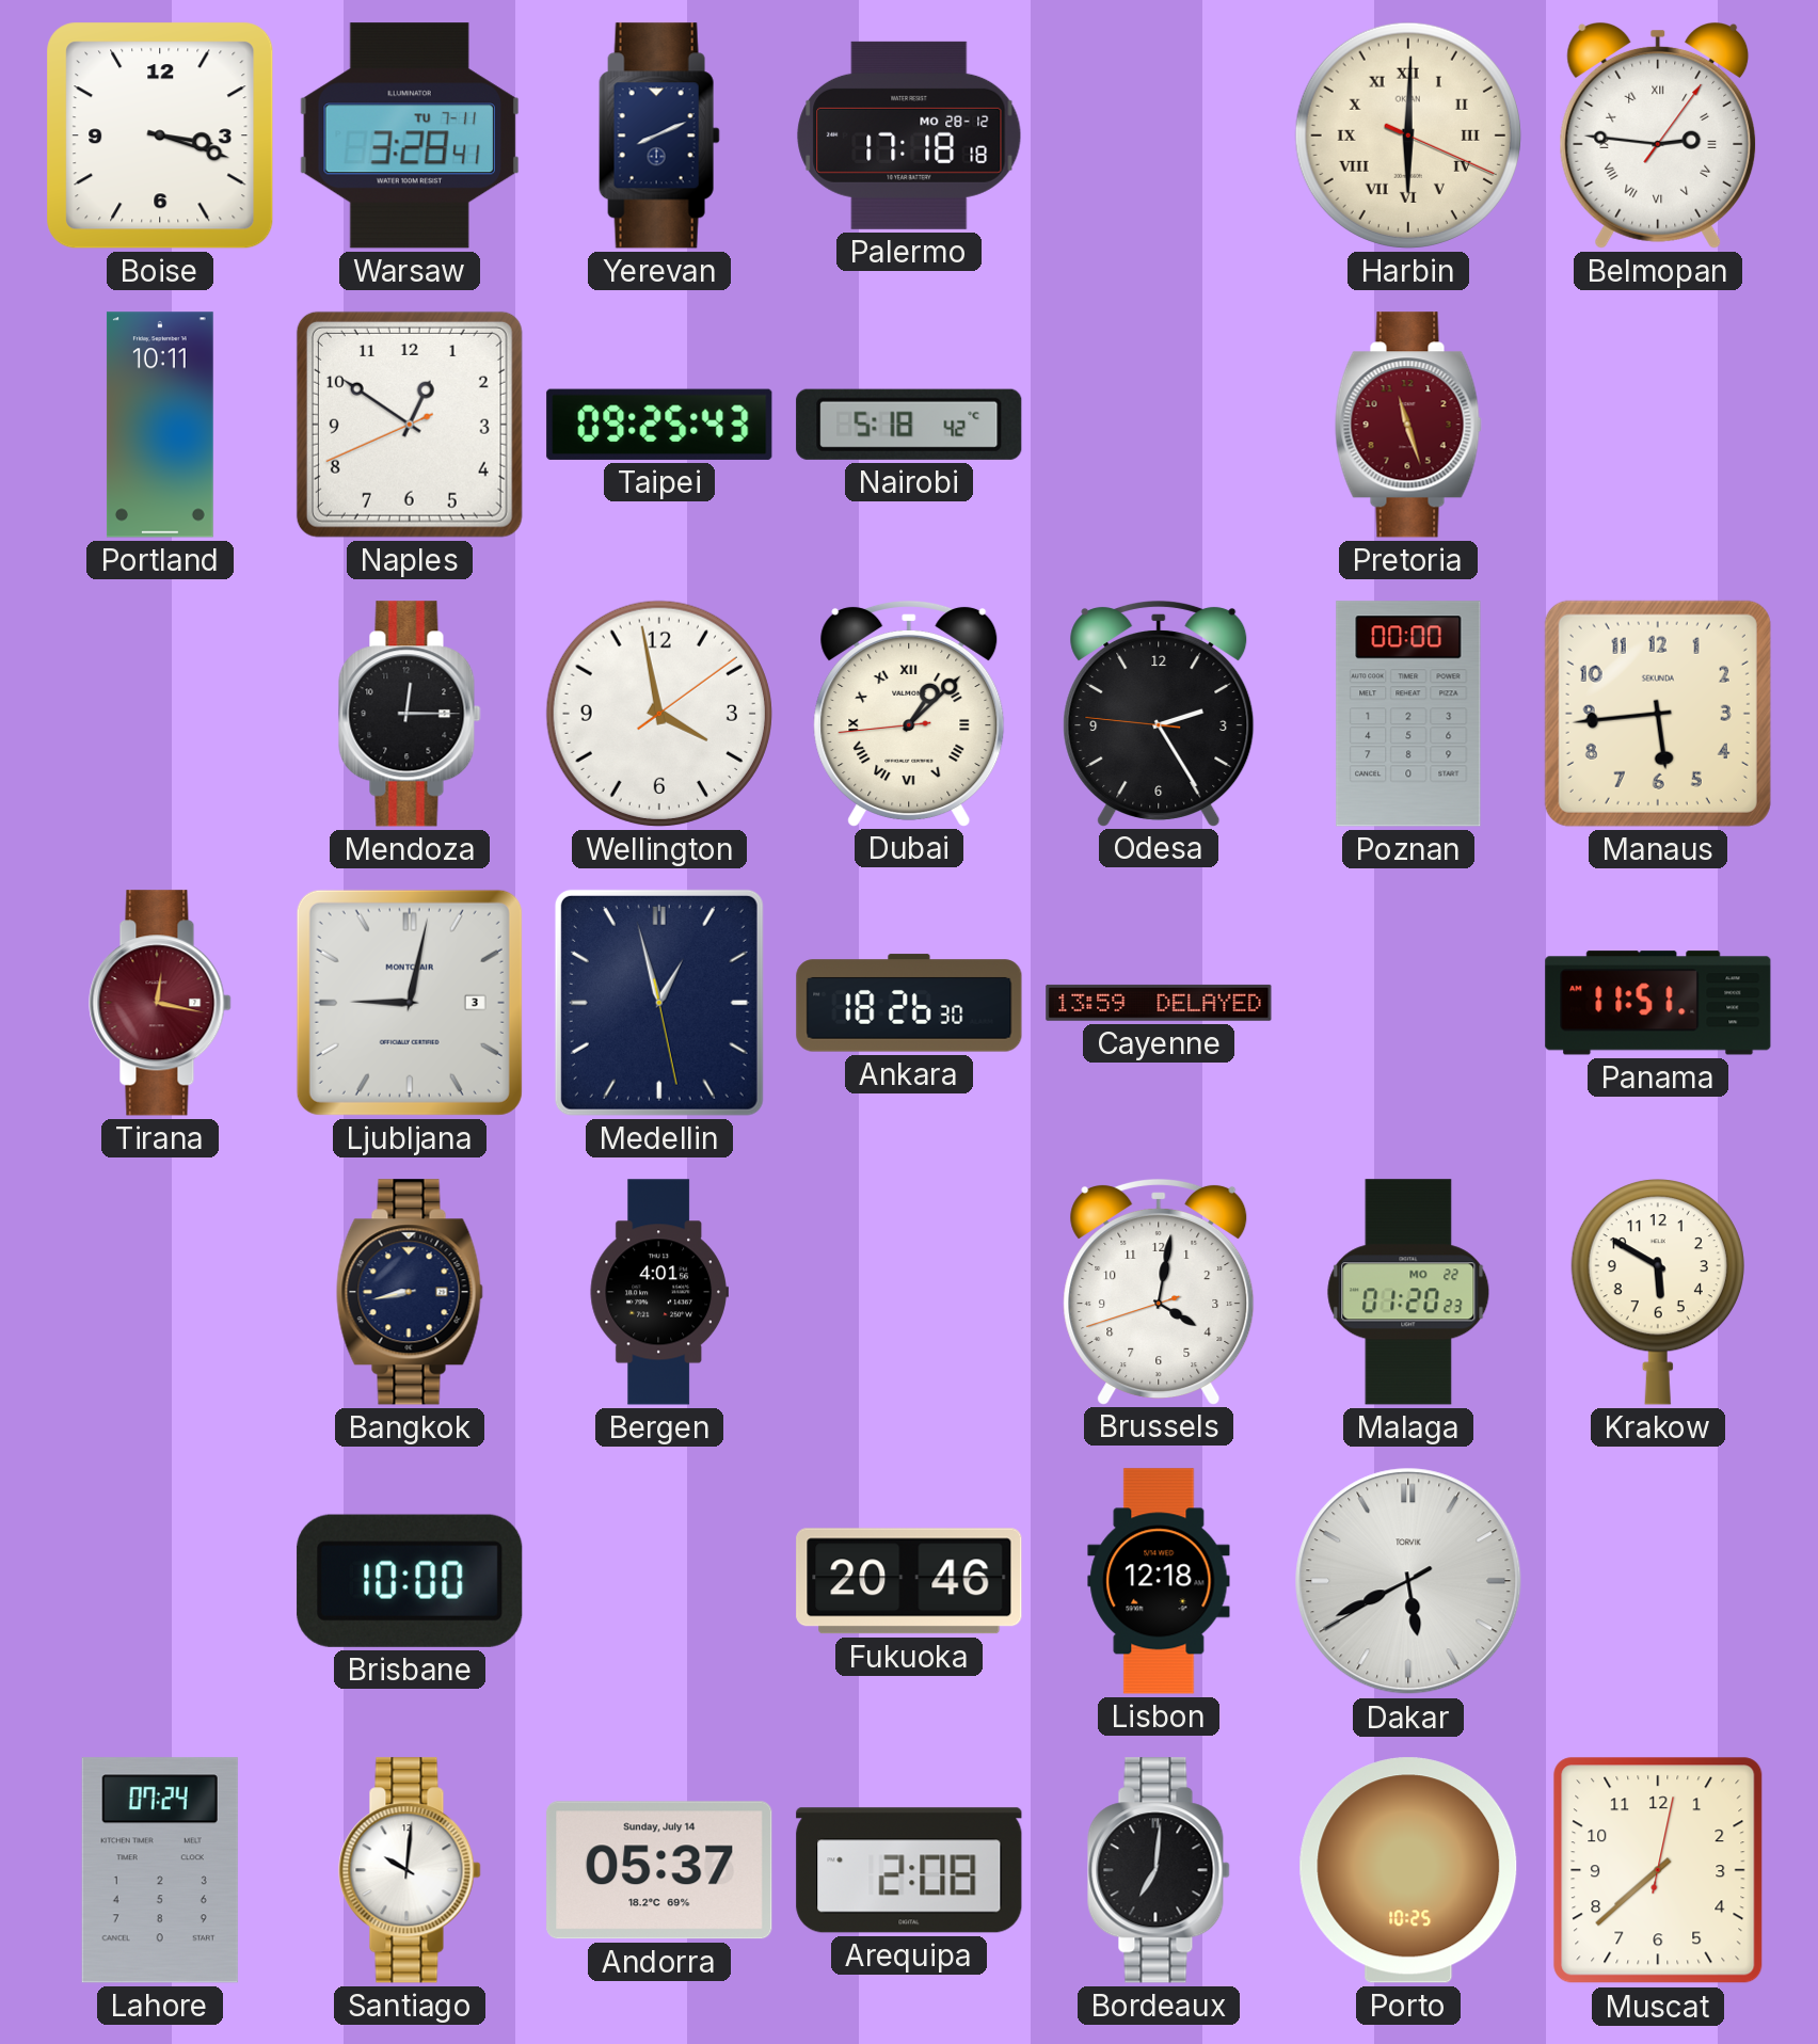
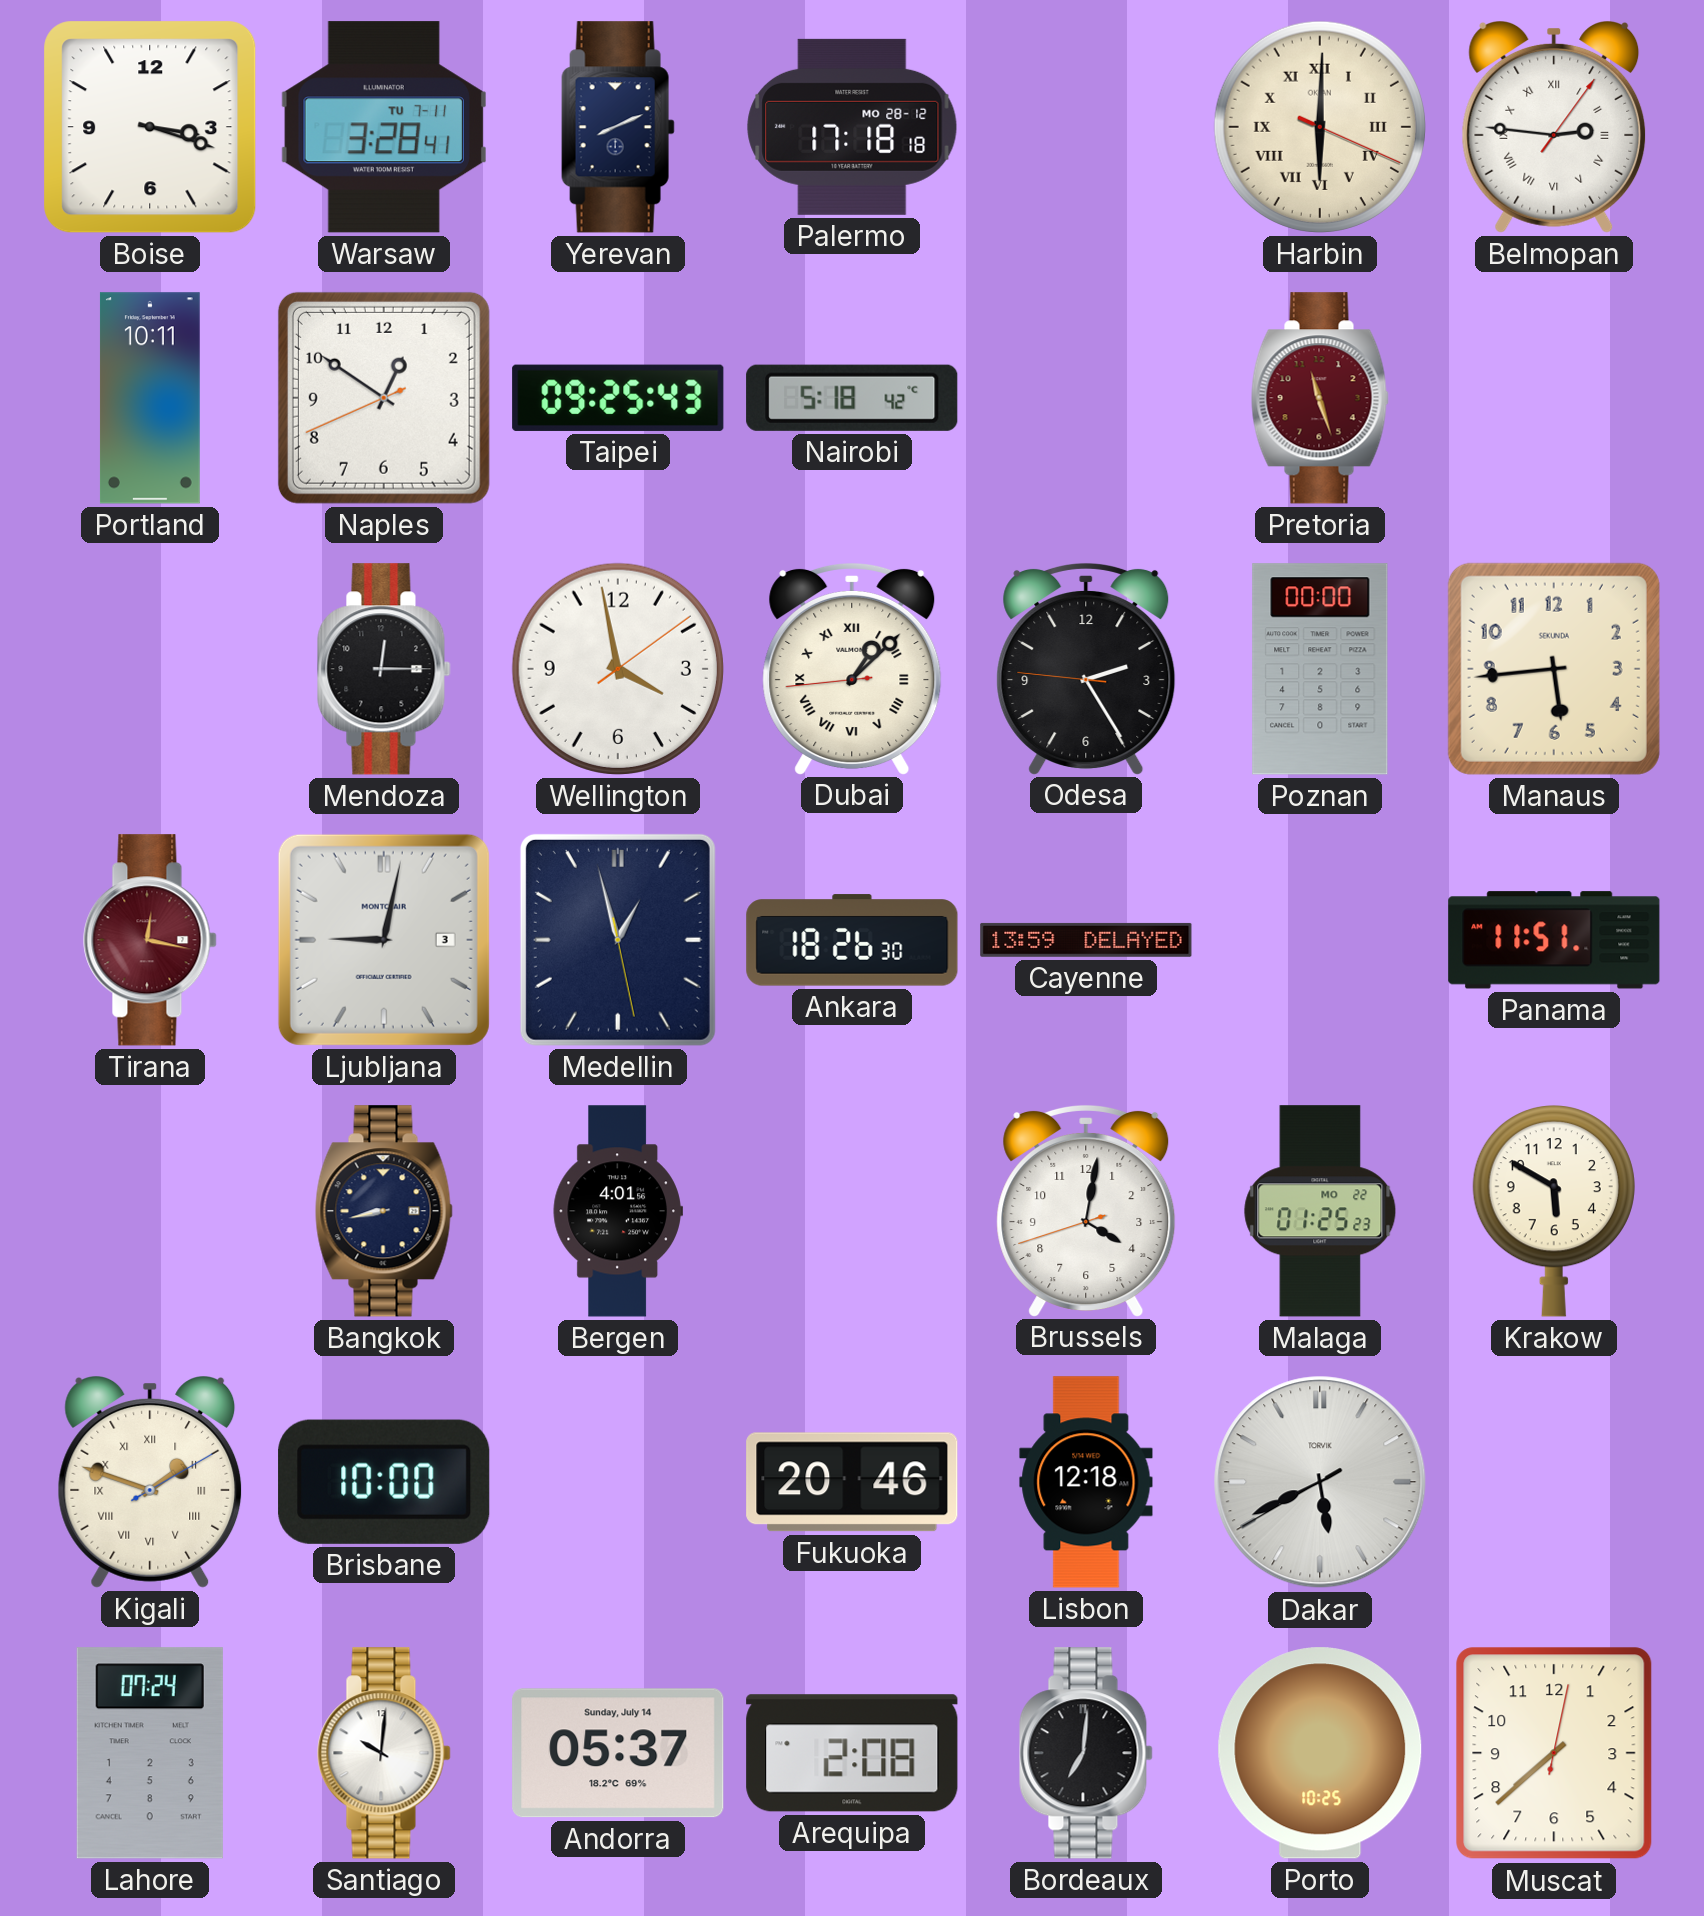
Malaga: 01:20 -> 01:25 (1320, 1211)
Kigali: none -> 1:48 (150, 1483)
